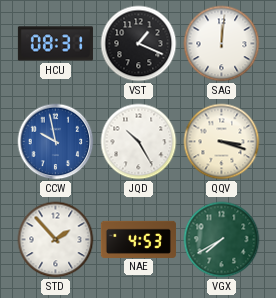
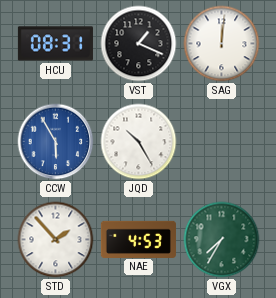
CCW: 9:58 -> 5:55 (56, 142)
QQV: 3:18 -> none (222, 142)
VGX: 7:40 -> 7:35 (222, 240)
